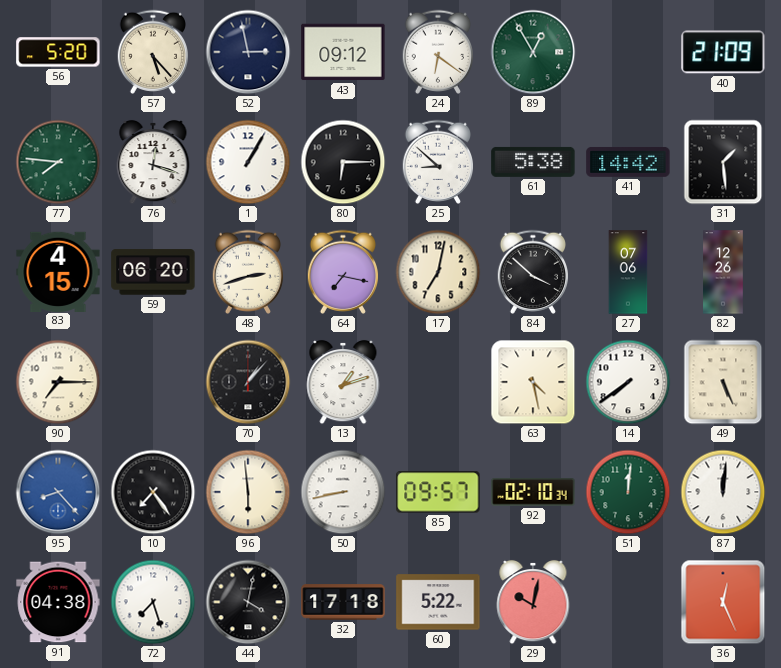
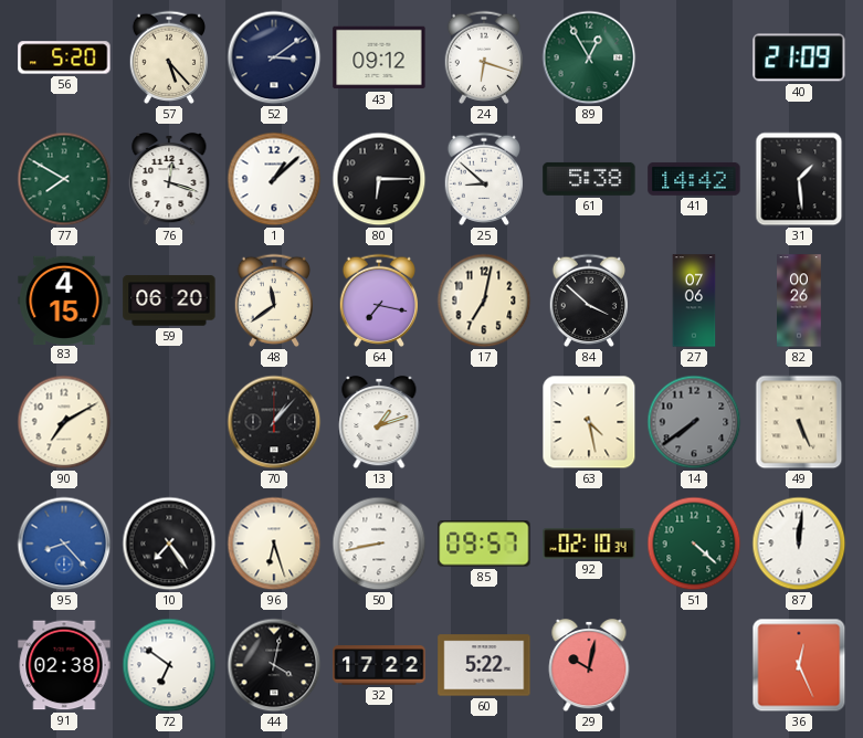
52: 2:58 -> 3:09 (274, 57)
24: 6:21 -> 6:18 (483, 57)
77: 7:46 -> 7:50 (64, 179)
1: 1:05 -> 1:08 (274, 179)
48: 2:42 -> 11:39 (273, 301)
82: 12:26 -> 00:26 (799, 301)
90: 7:15 -> 7:10 (64, 422)
14 dial: white -> grey (694, 422)
96: 5:59 -> 6:27 (274, 544)
51: 12:01 -> 4:22 (694, 544)
91: 04:38 -> 02:38 (64, 665)
72: 7:27 -> 6:51 (169, 665)
32: 17:18 -> 17:22 (379, 665)
